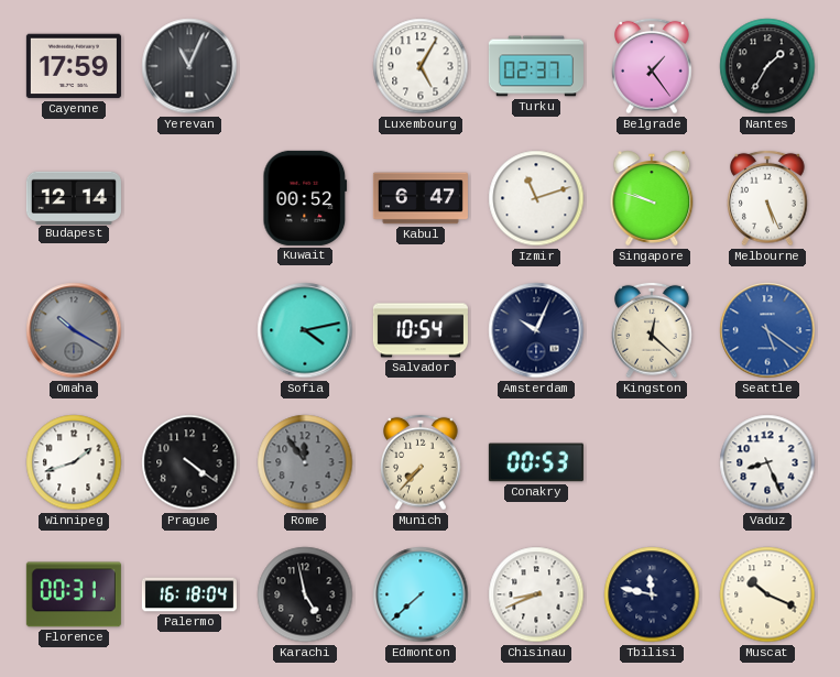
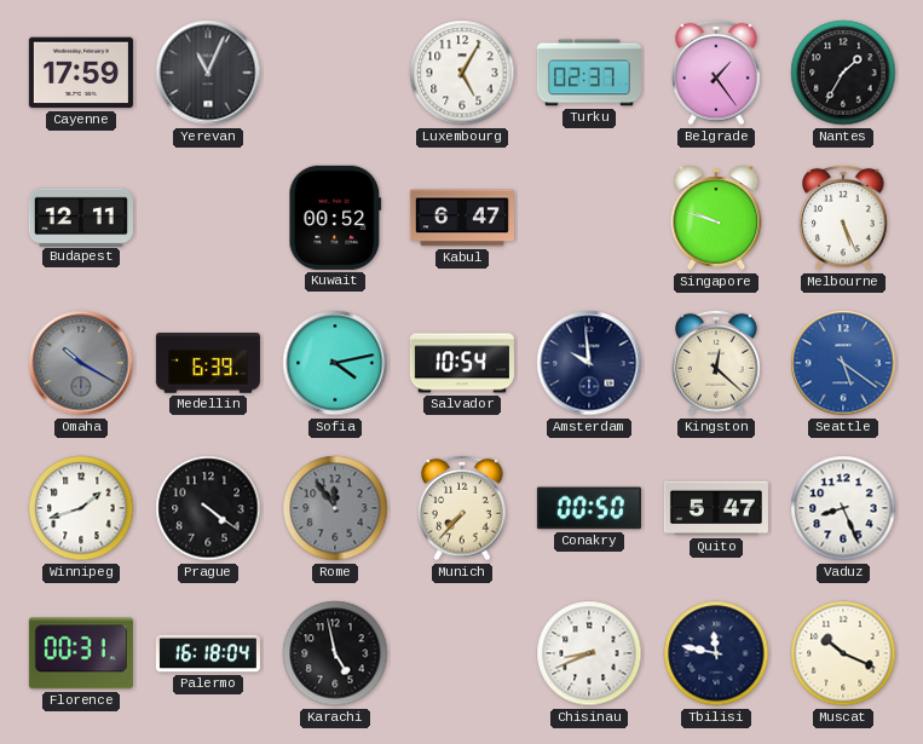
Budapest: 12:14 -> 12:11 (81, 217)
Izmir: 11:12 -> none (536, 198)
Medellin: none -> 6:39 (208, 363)
Amsterdam: 10:04 -> 9:59 (589, 363)
Conakry: 00:53 -> 00:50 (589, 508)
Quito: none -> 5:47 (716, 508)
Edmonton: 7:38 -> none (421, 594)
